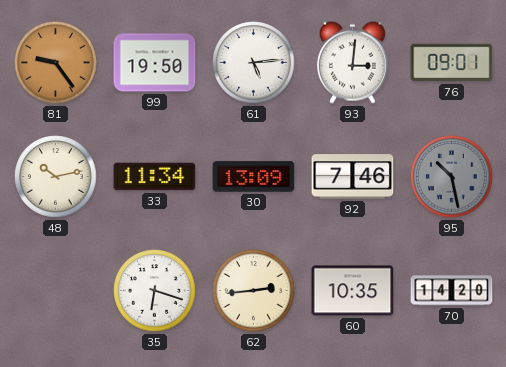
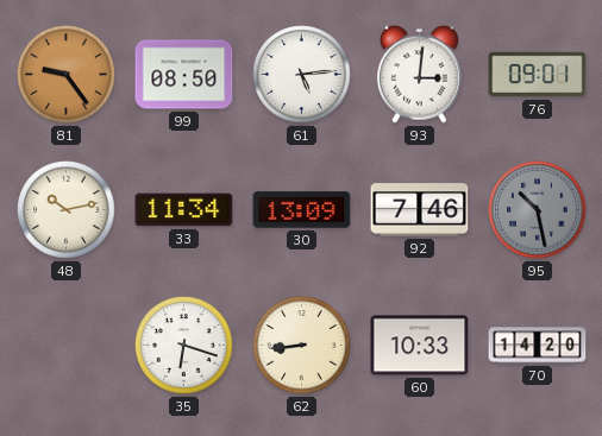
99: 19:50 -> 08:50 (184, 75)
62: 2:44 -> 8:44 (302, 346)
60: 10:35 -> 10:33 (420, 346)
